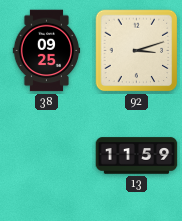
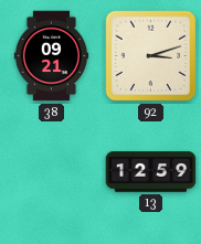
38: 09:25 -> 09:21 (52, 56)
13: 11:59 -> 12:59 (151, 172)
